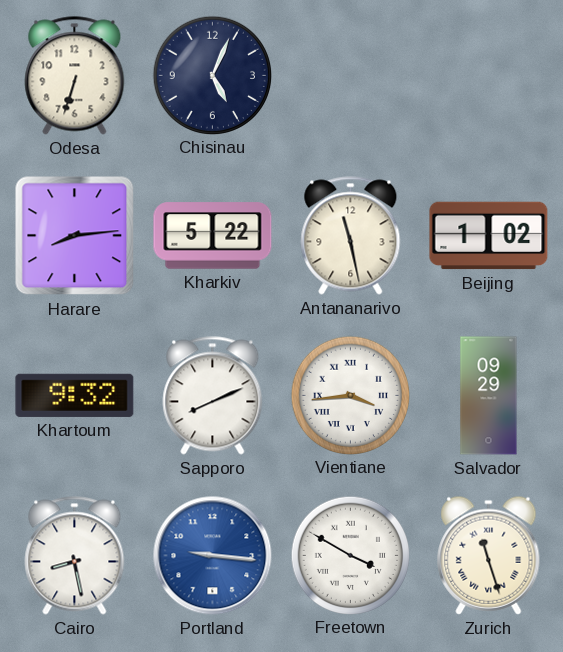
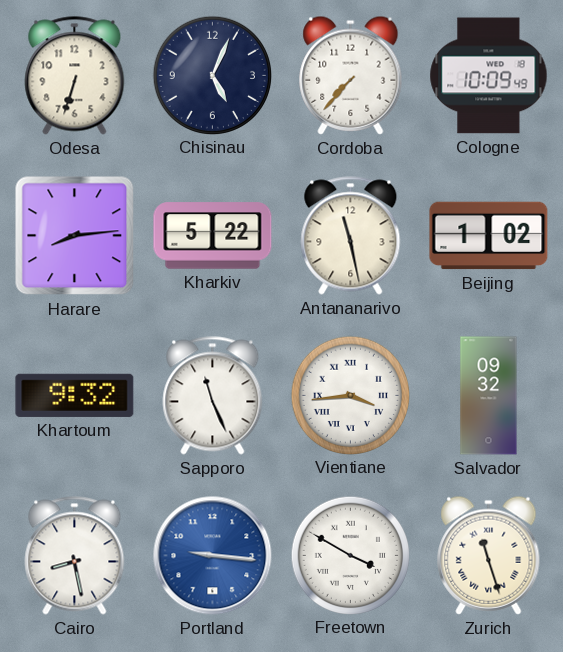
Cordoba: none -> 7:37 (351, 75)
Cologne: none -> 10:09 (489, 76)
Sapporo: 8:11 -> 11:26 (213, 396)
Salvador: 09:29 -> 09:32 (489, 396)
